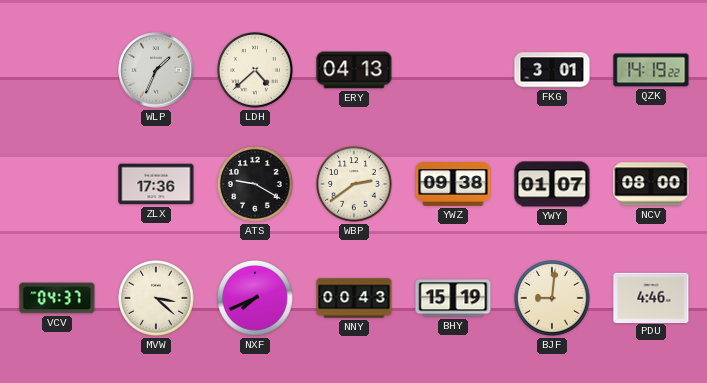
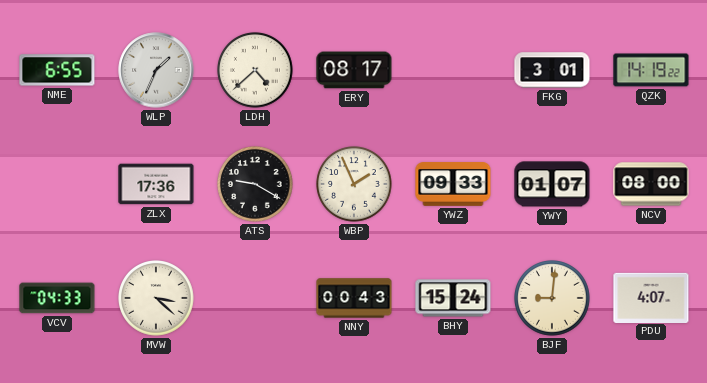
NME: none -> 6:55 (57, 70)
ERY: 04:13 -> 08:17 (354, 70)
WBP: 2:39 -> 1:56 (355, 185)
YWZ: 09:38 -> 09:33 (453, 184)
VCV: 04:37 -> 04:33 (57, 298)
NXF: 7:41 -> none (256, 299)
BHY: 15:19 -> 15:24 (453, 298)
PDU: 4:46 -> 4:07 (651, 297)
